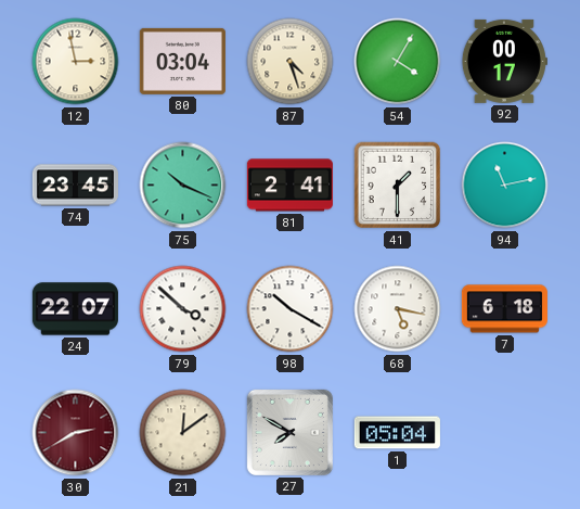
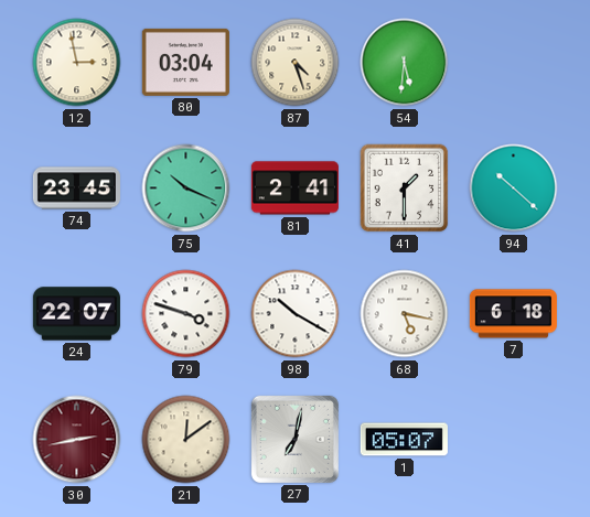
54: 4:05 -> 5:31 (405, 63)
92: 00:17 -> none (504, 61)
94: 11:13 -> 10:22 (514, 189)
79: 3:52 -> 3:48 (186, 314)
30: 2:40 -> 2:43 (77, 440)
27: 7:50 -> 7:02 (294, 439)
1: 05:04 -> 05:07 (404, 440)
